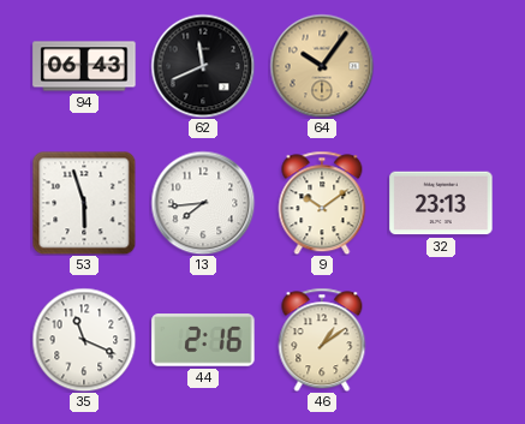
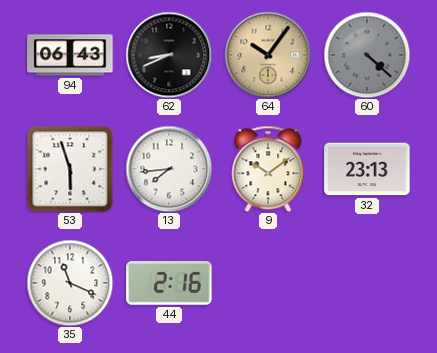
62: 11:41 -> 8:41 (169, 55)
60: none -> 4:22 (367, 55)
46: 1:09 -> none (322, 340)
